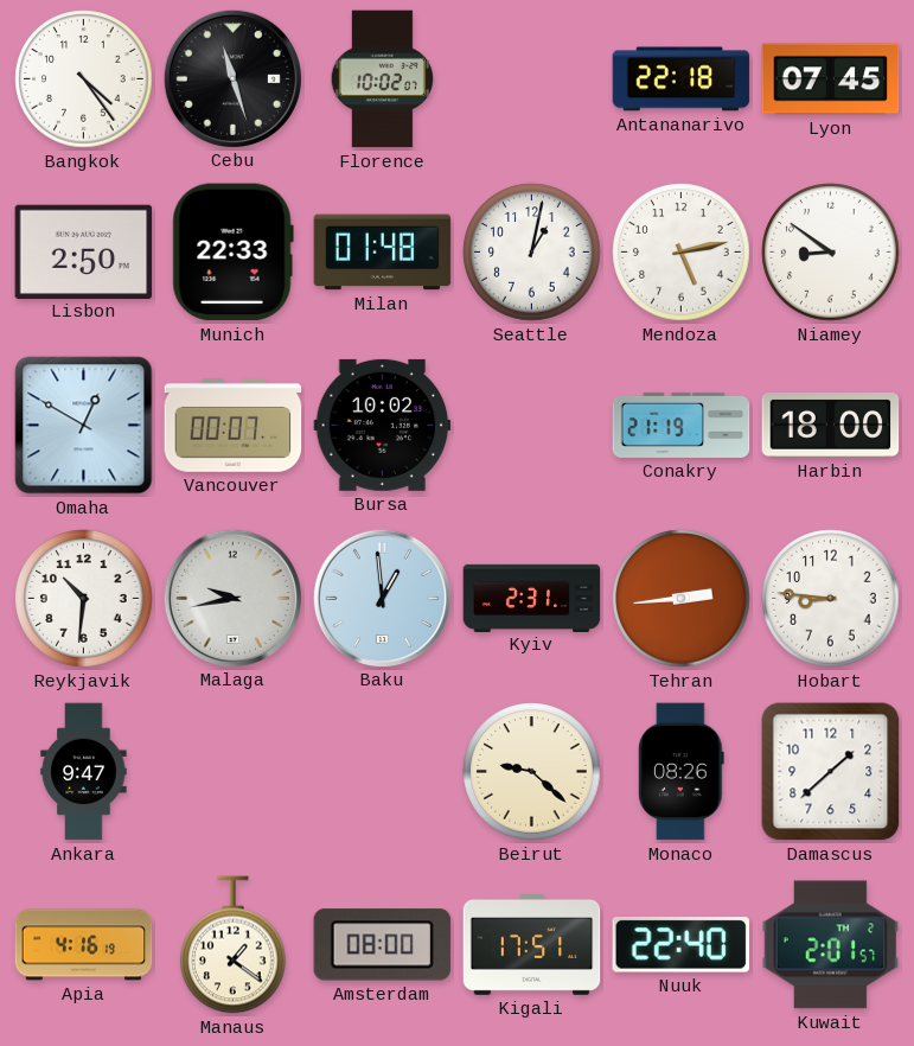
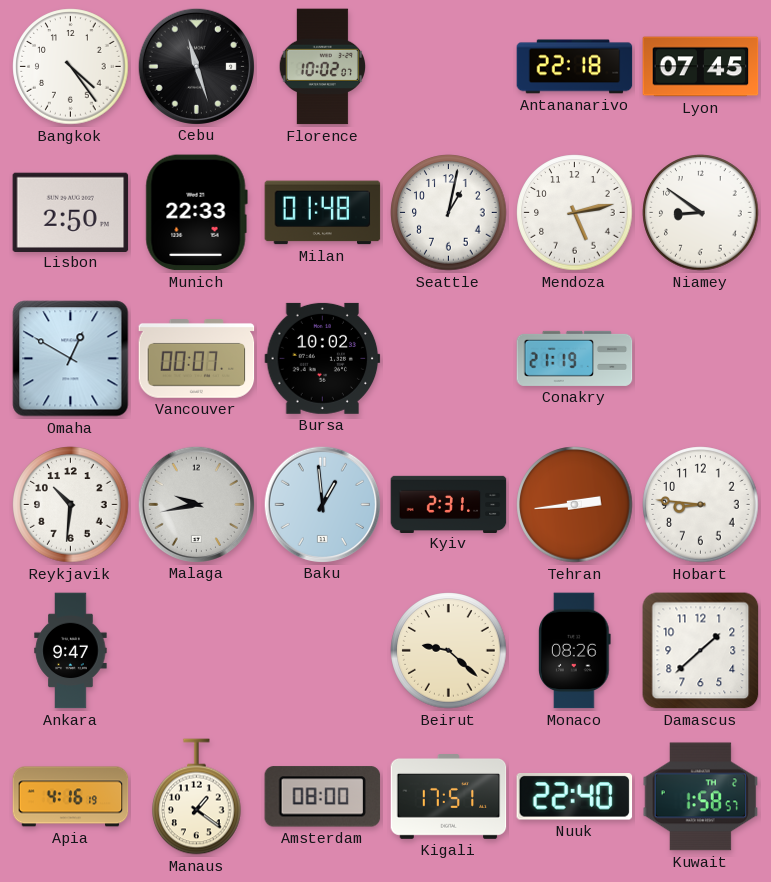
Harbin: 18:00 -> none (831, 426)
Kuwait: 2:01 -> 1:58 (701, 797)
